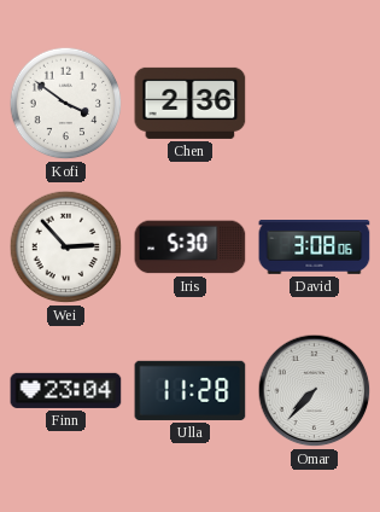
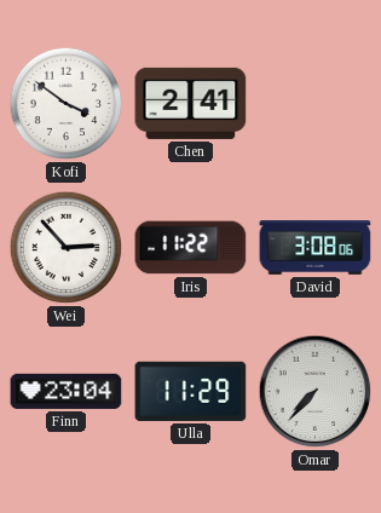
Chen: 2:36 -> 2:41 (191, 103)
Iris: 5:30 -> 11:22 (191, 248)
Ulla: 11:28 -> 11:29 (191, 391)
